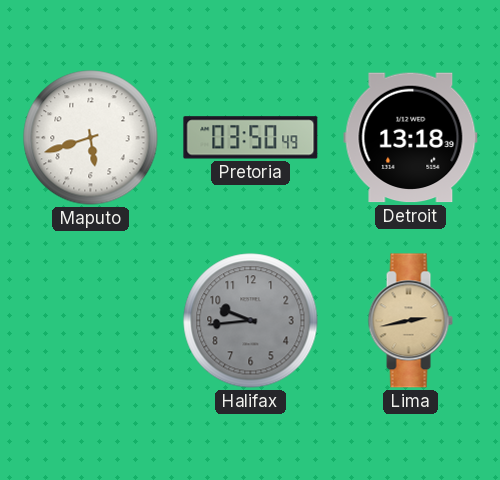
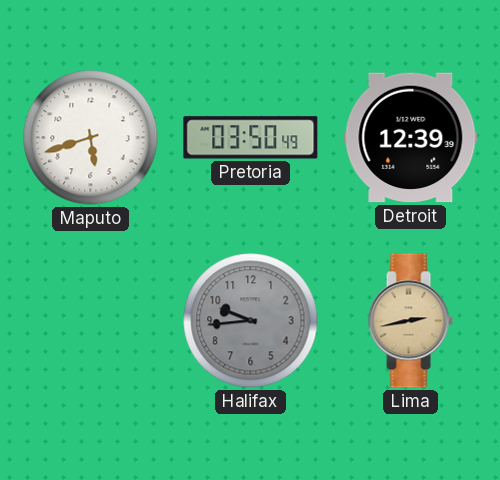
Detroit: 13:18 -> 12:39 (411, 138)
